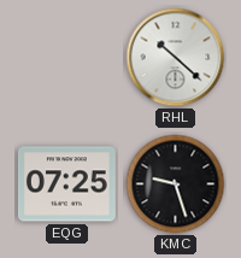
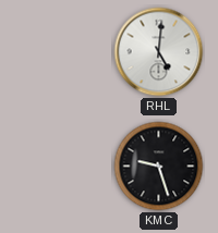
RHL: 10:22 -> 5:01 (159, 52)
EQG: 07:25 -> none (66, 184)
